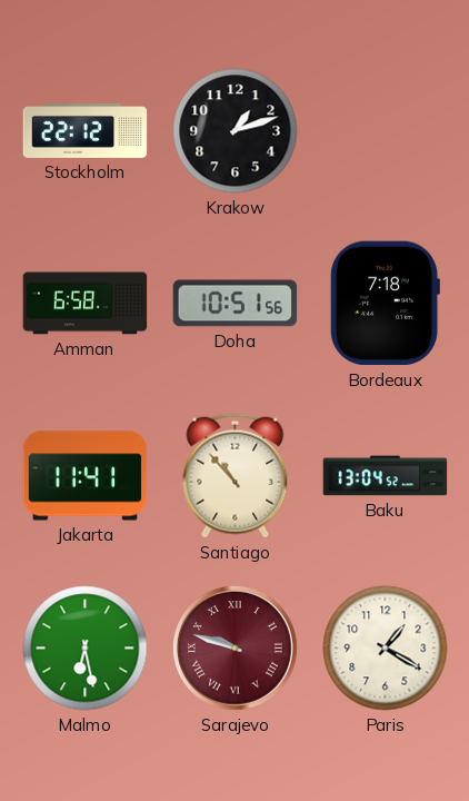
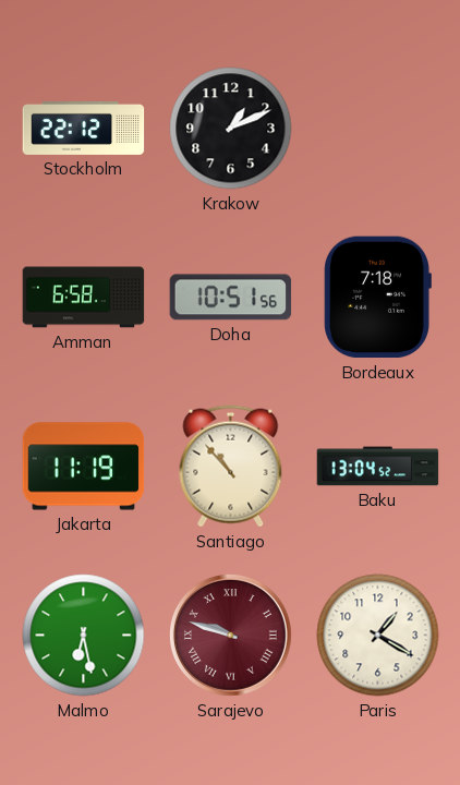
Krakow: 1:12 -> 1:11 (231, 129)
Jakarta: 11:41 -> 11:19 (84, 467)
